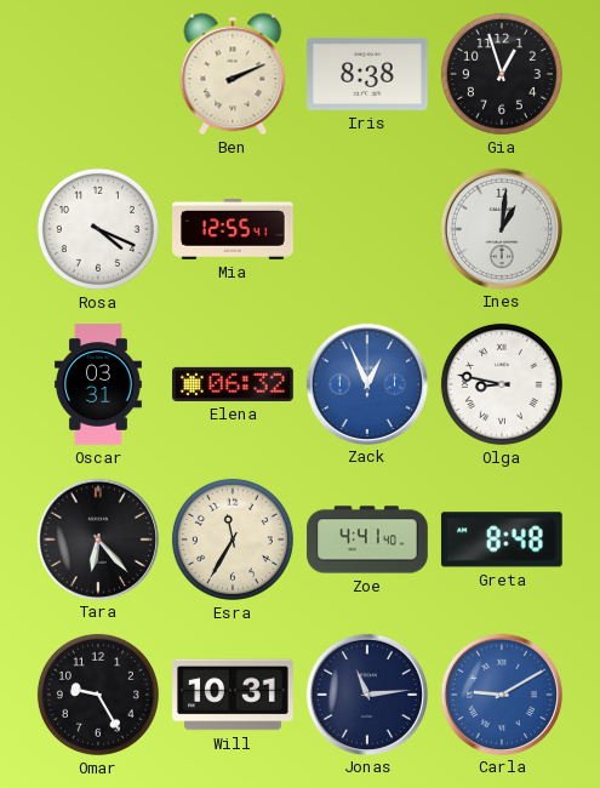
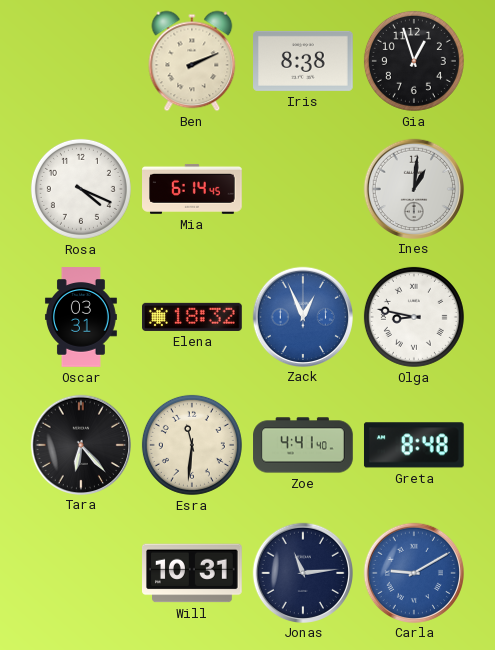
Mia: 12:55 -> 6:14 (193, 189)
Elena: 06:32 -> 18:32 (193, 317)
Esra: 11:35 -> 11:31 (192, 445)
Omar: 9:25 -> none (98, 695)
